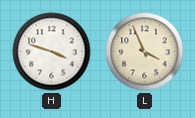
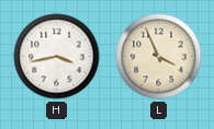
H: 3:48 -> 3:43 (57, 57)
